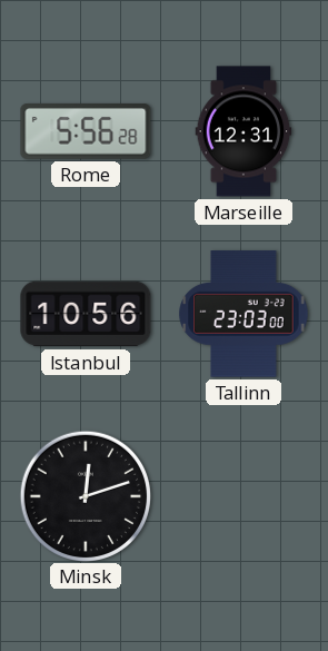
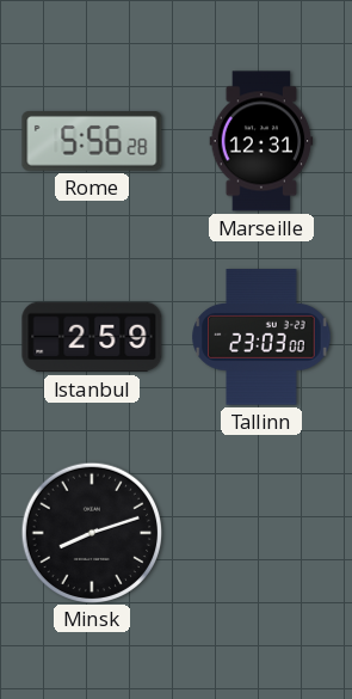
Istanbul: 10:56 -> 2:59 (92, 337)
Minsk: 12:12 -> 8:12 (91, 532)
